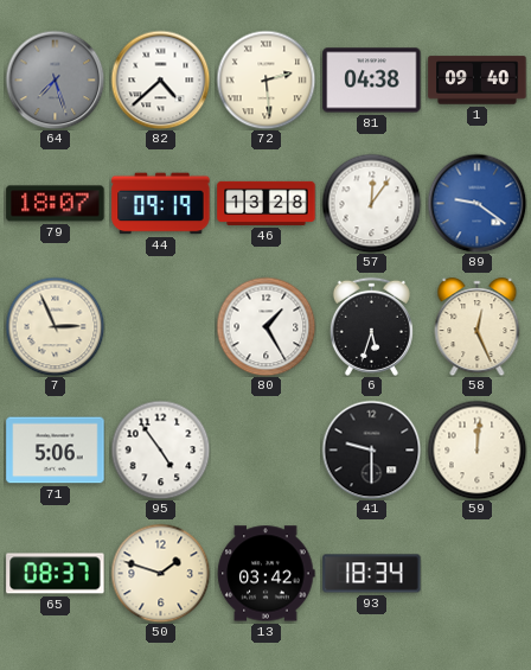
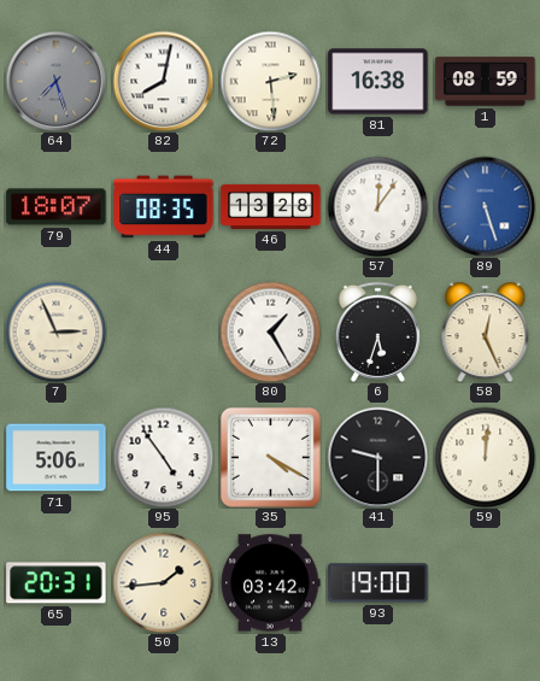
82: 4:38 -> 8:02 (163, 81)
81: 04:38 -> 16:38 (378, 82)
1: 09:40 -> 08:59 (486, 82)
44: 09:19 -> 08:35 (164, 207)
89: 9:21 -> 5:27 (485, 206)
35: none -> 4:20 (270, 457)
65: 08:37 -> 20:31 (57, 583)
50: 1:48 -> 1:44 (163, 582)
93: 18:34 -> 19:00 (378, 583)
